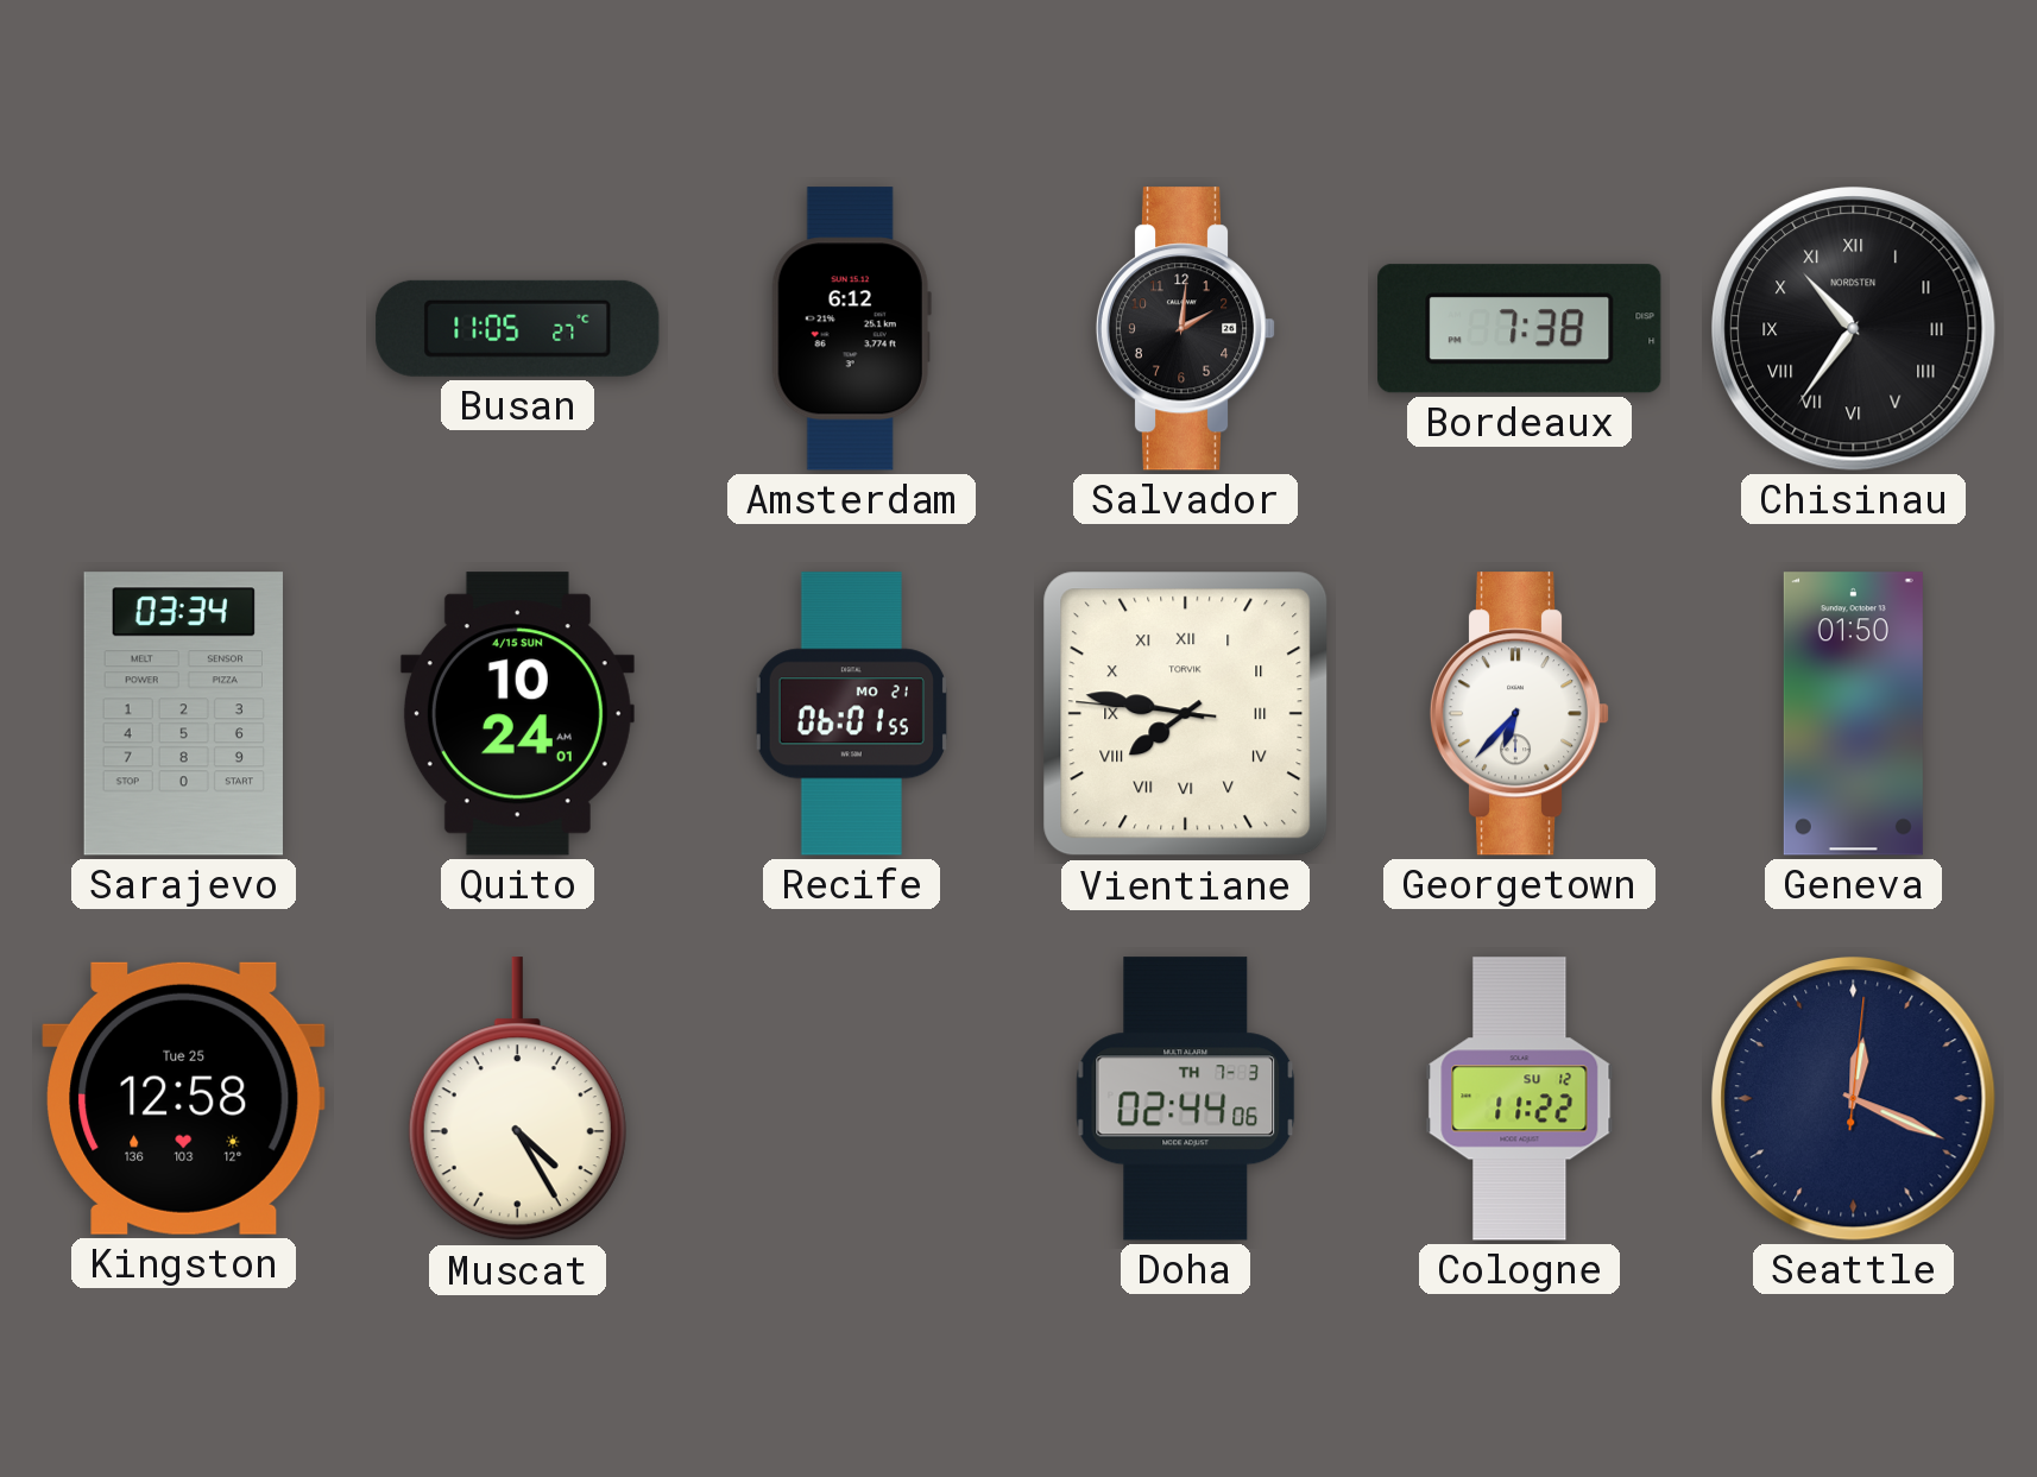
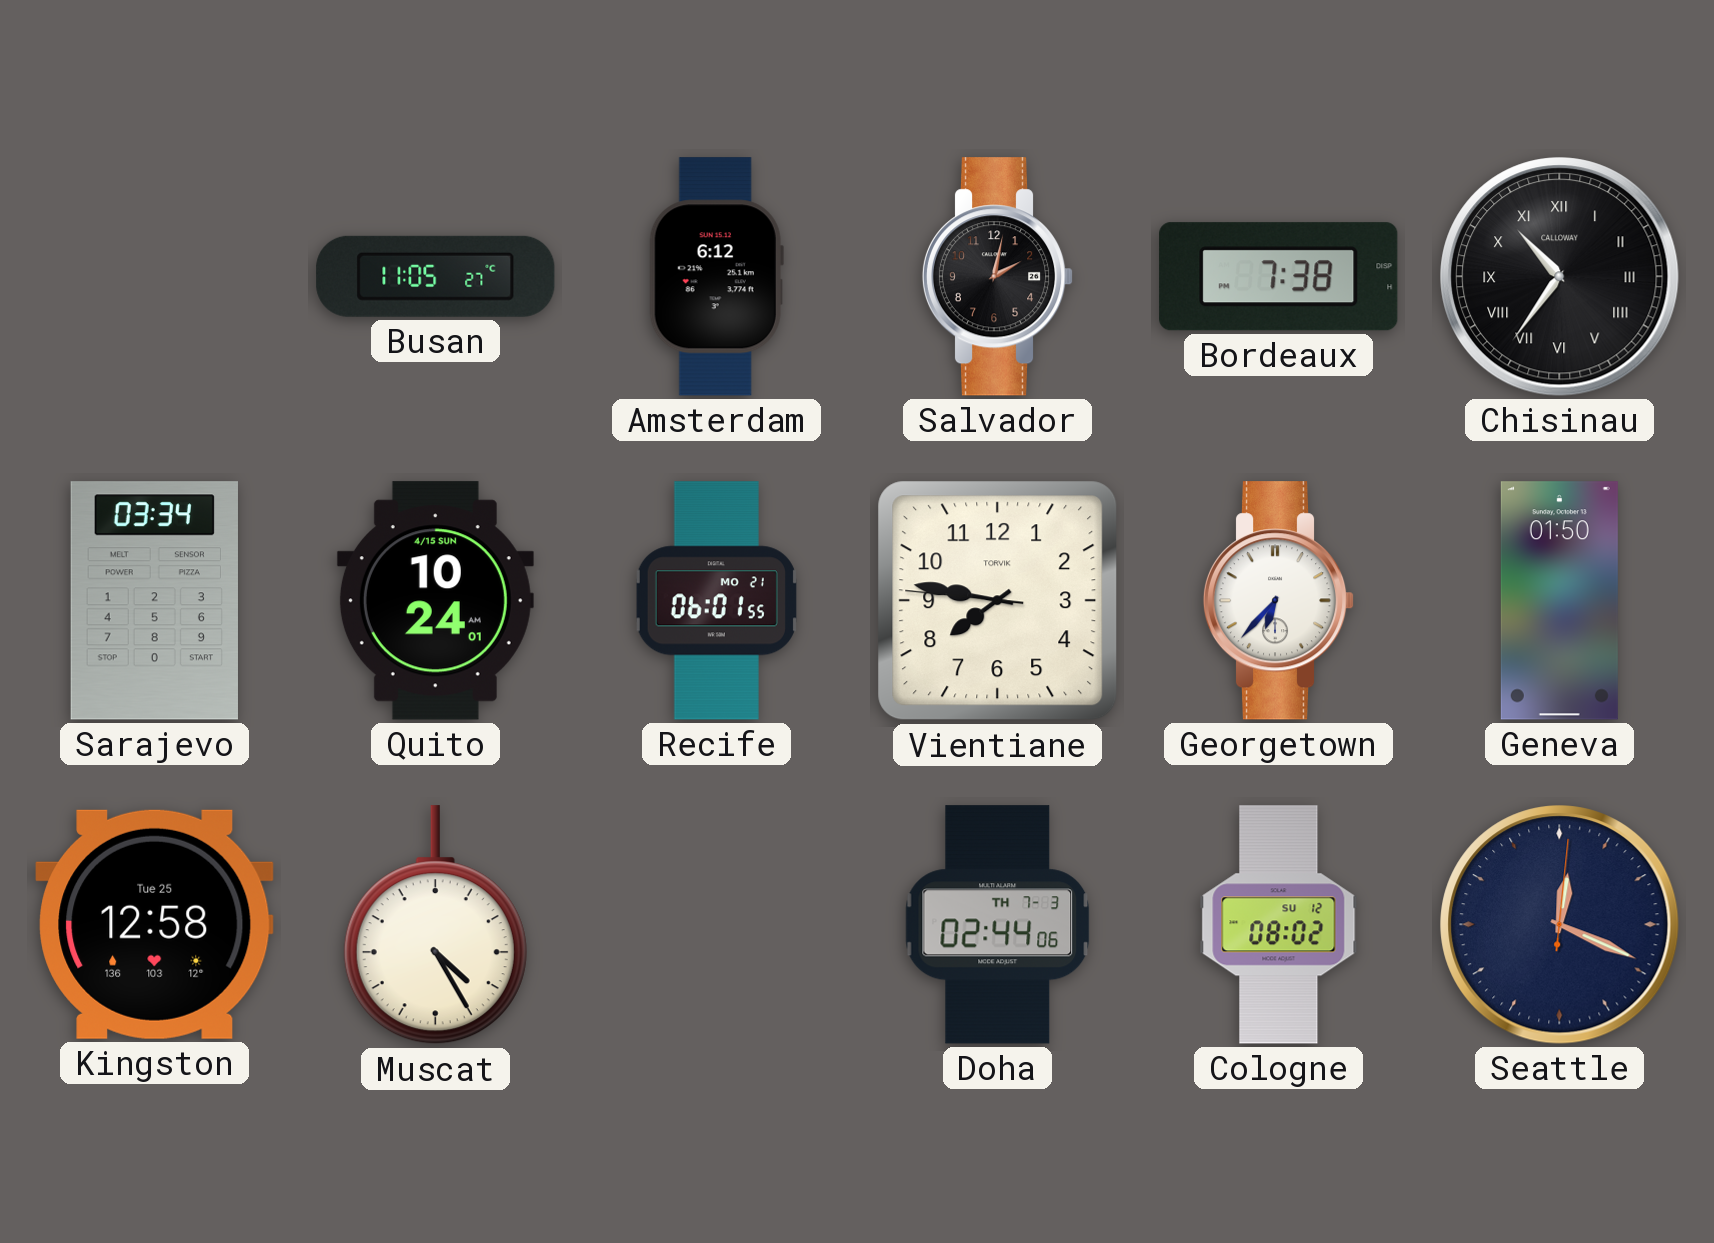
Salvador: 2:01 -> 2:02 (998, 277)
Chisinau brand: NORDSTEN -> CALLOWAY (1560, 277)
Vientiane numerals: Roman -> Arabic (998, 601)
Cologne: 11:22 -> 08:02 (1279, 925)
